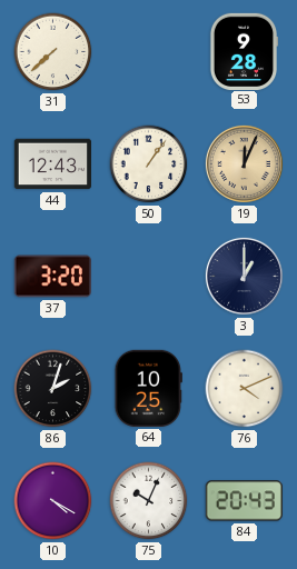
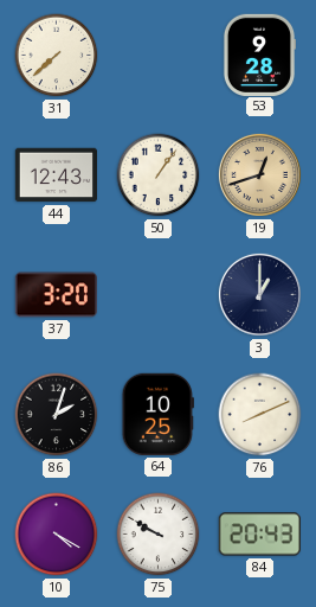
19: 12:04 -> 12:42 (259, 174)
76: 4:11 -> 8:11 (260, 415)
75: 10:04 -> 9:50 (159, 535)
